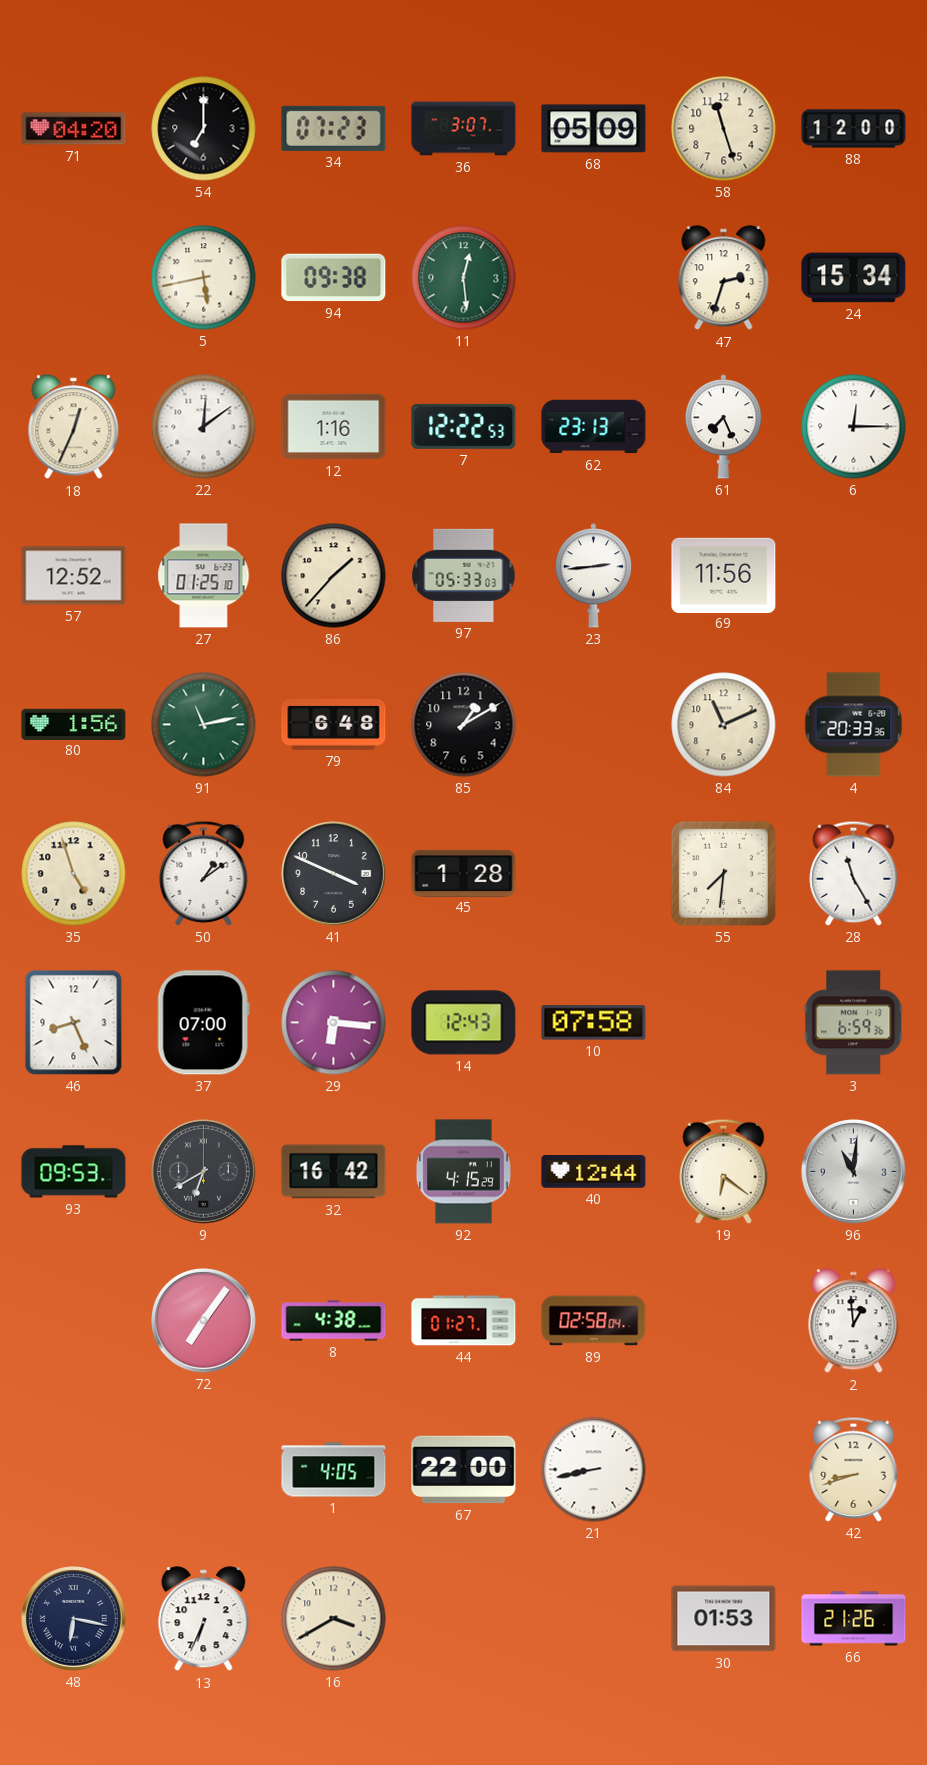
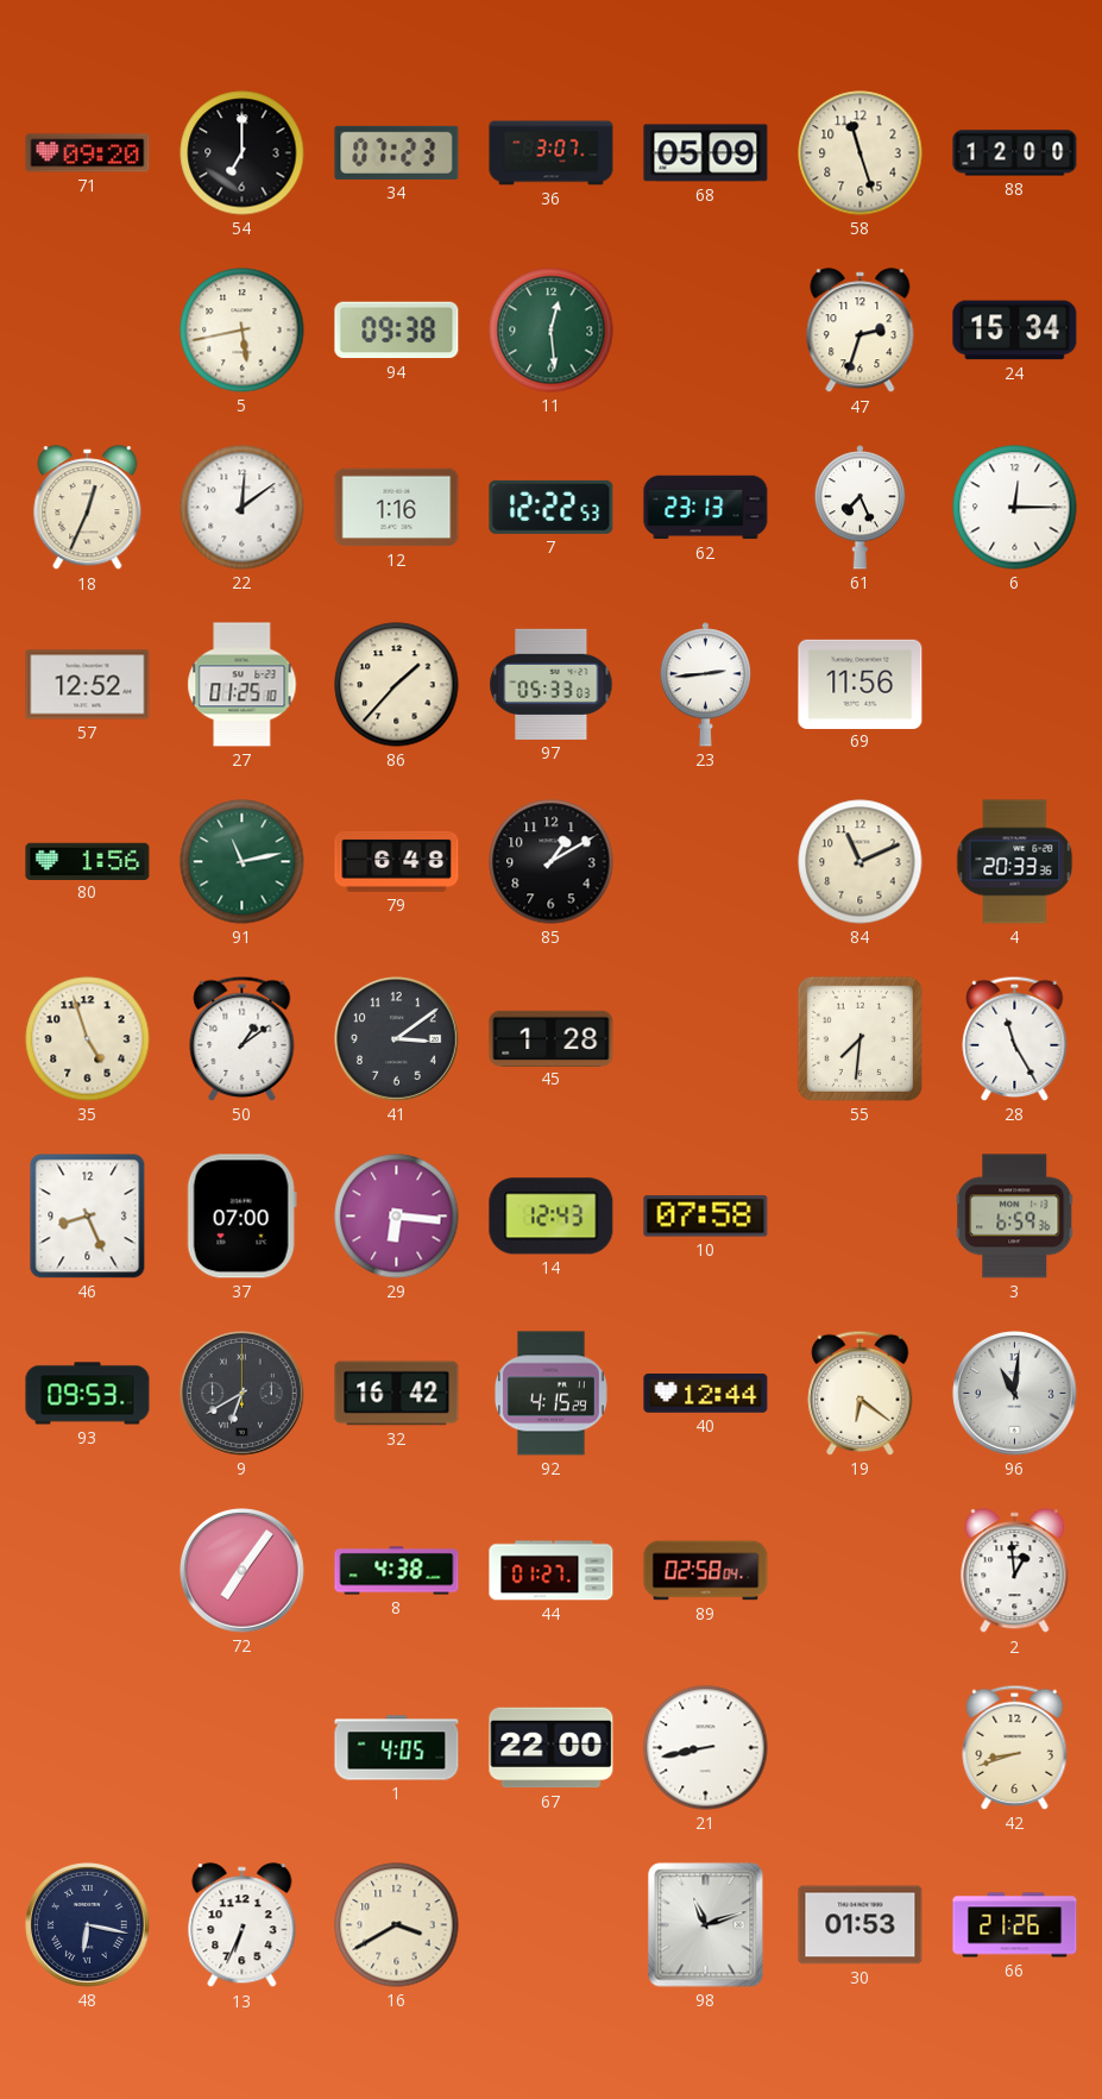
71: 04:20 -> 09:20 (88, 153)
41: 3:49 -> 3:09 (397, 1039)
98: none -> 11:12 (706, 1925)
